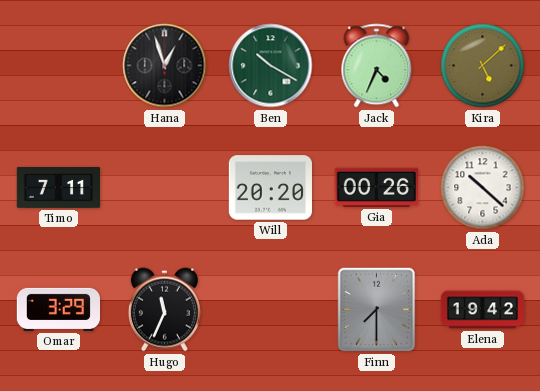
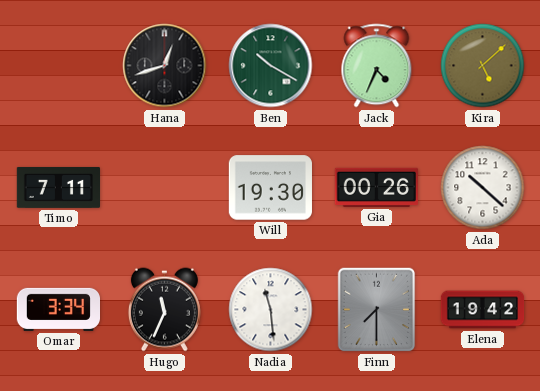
Hana: 12:57 -> 12:42 (165, 66)
Will: 20:20 -> 19:30 (270, 188)
Omar: 3:29 -> 3:34 (58, 309)
Nadia: none -> 11:29 (271, 310)
